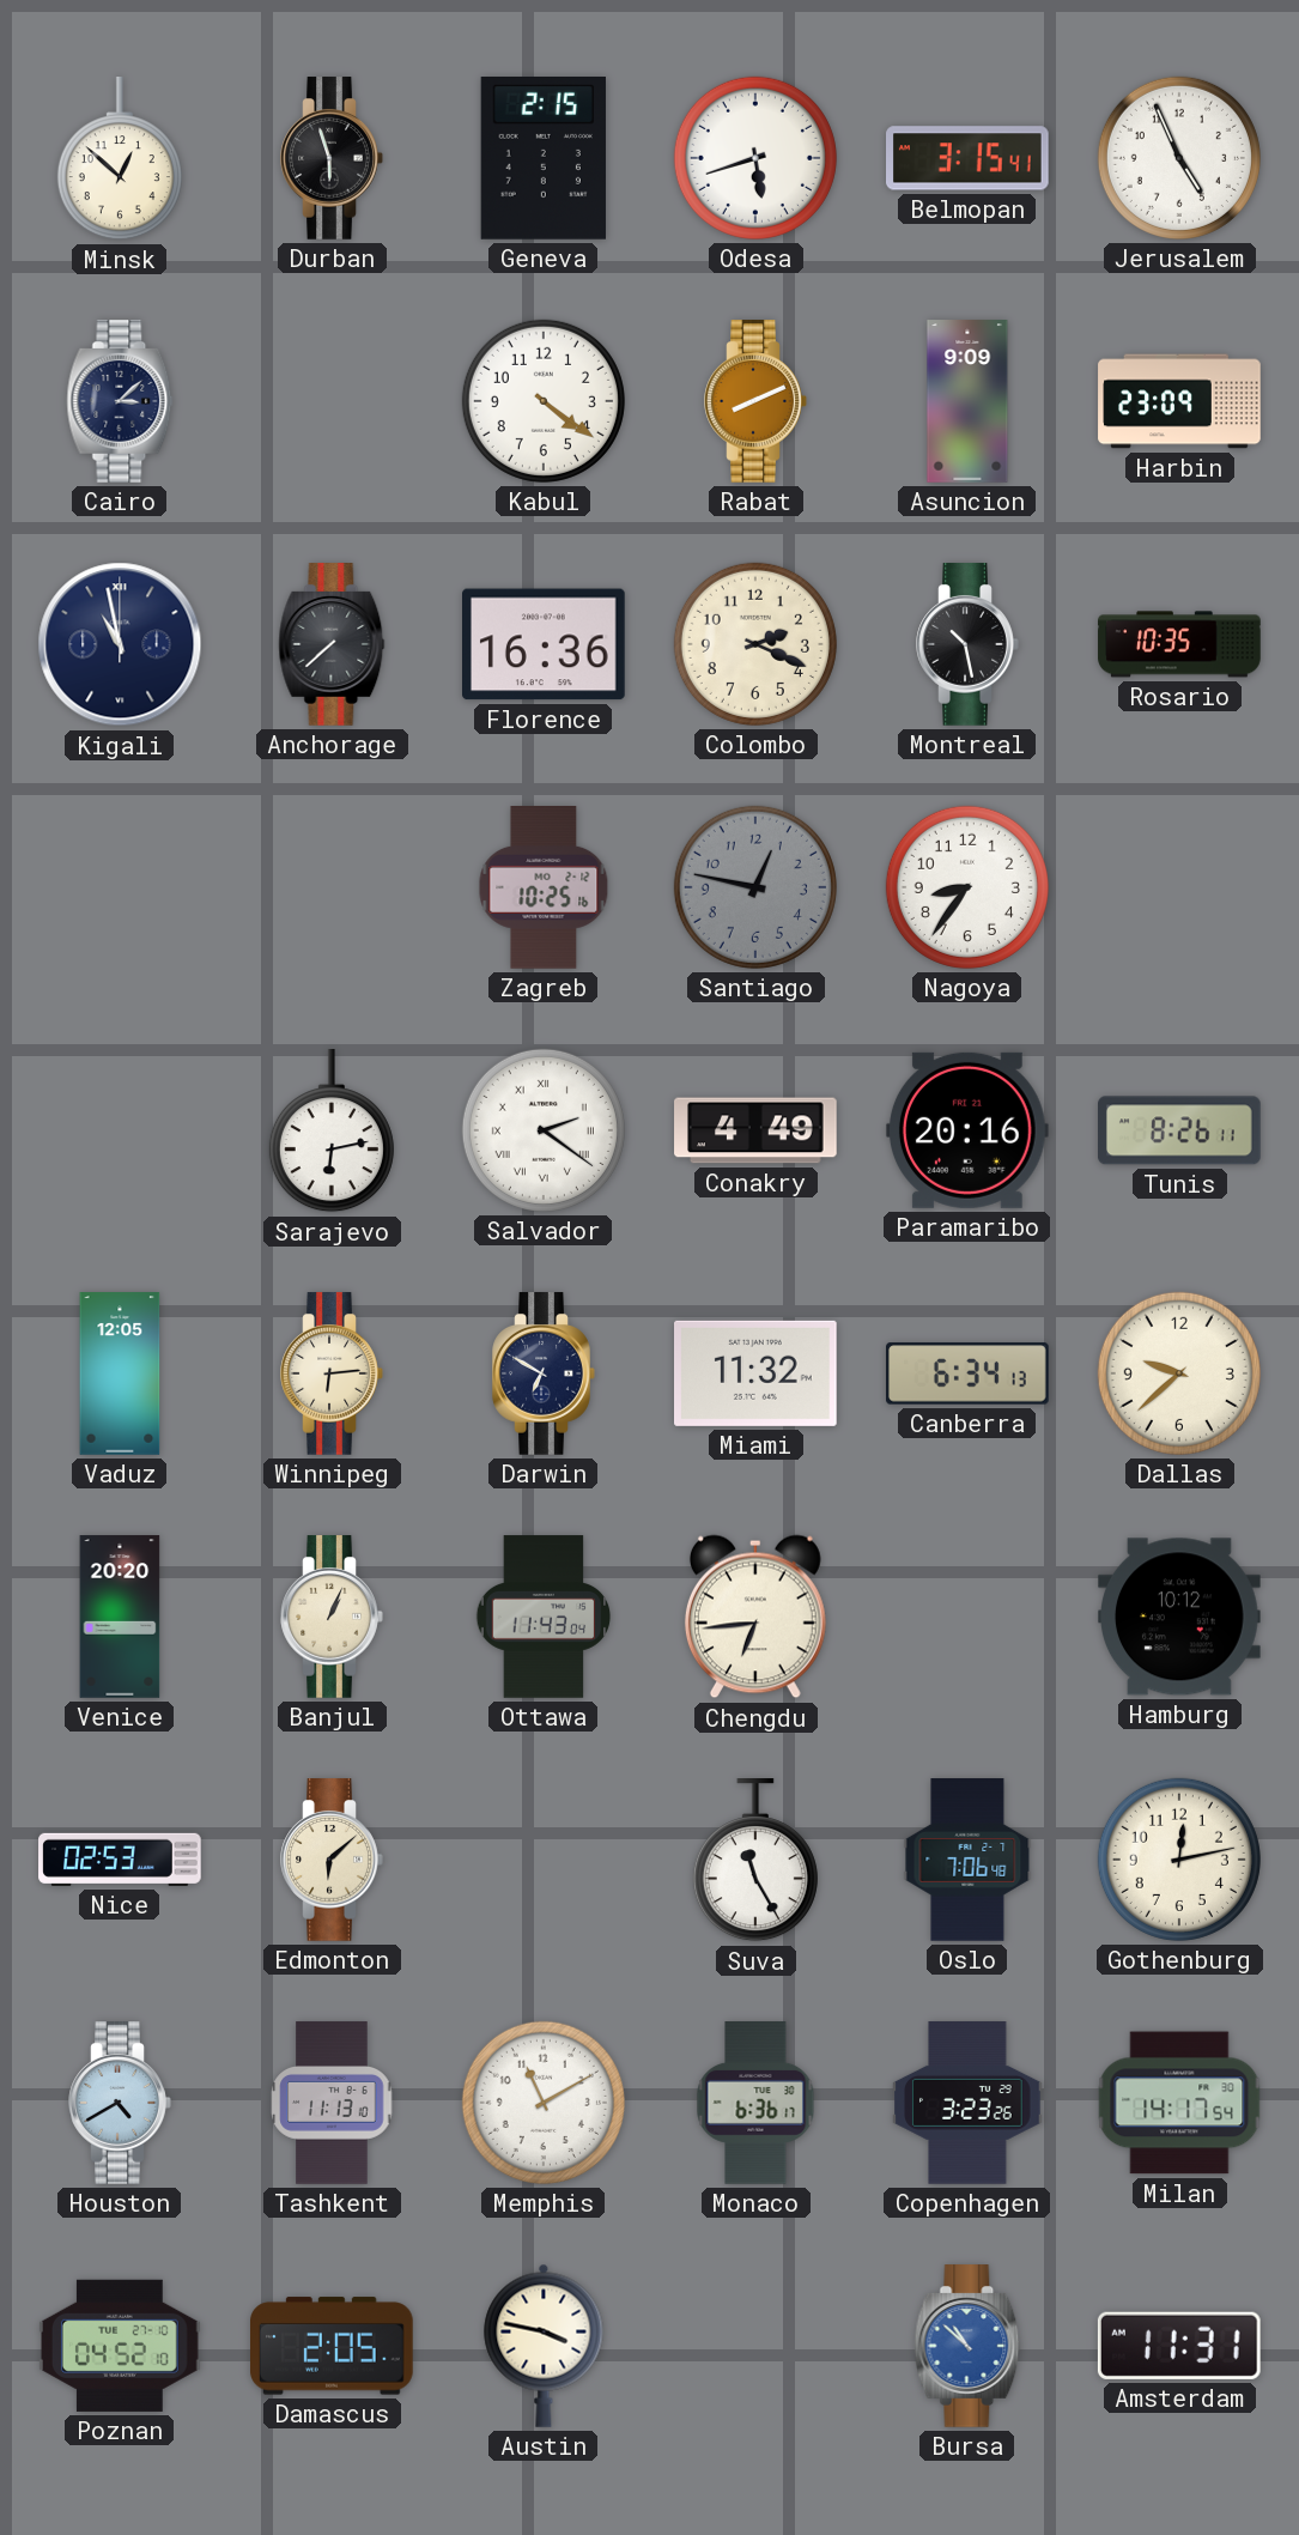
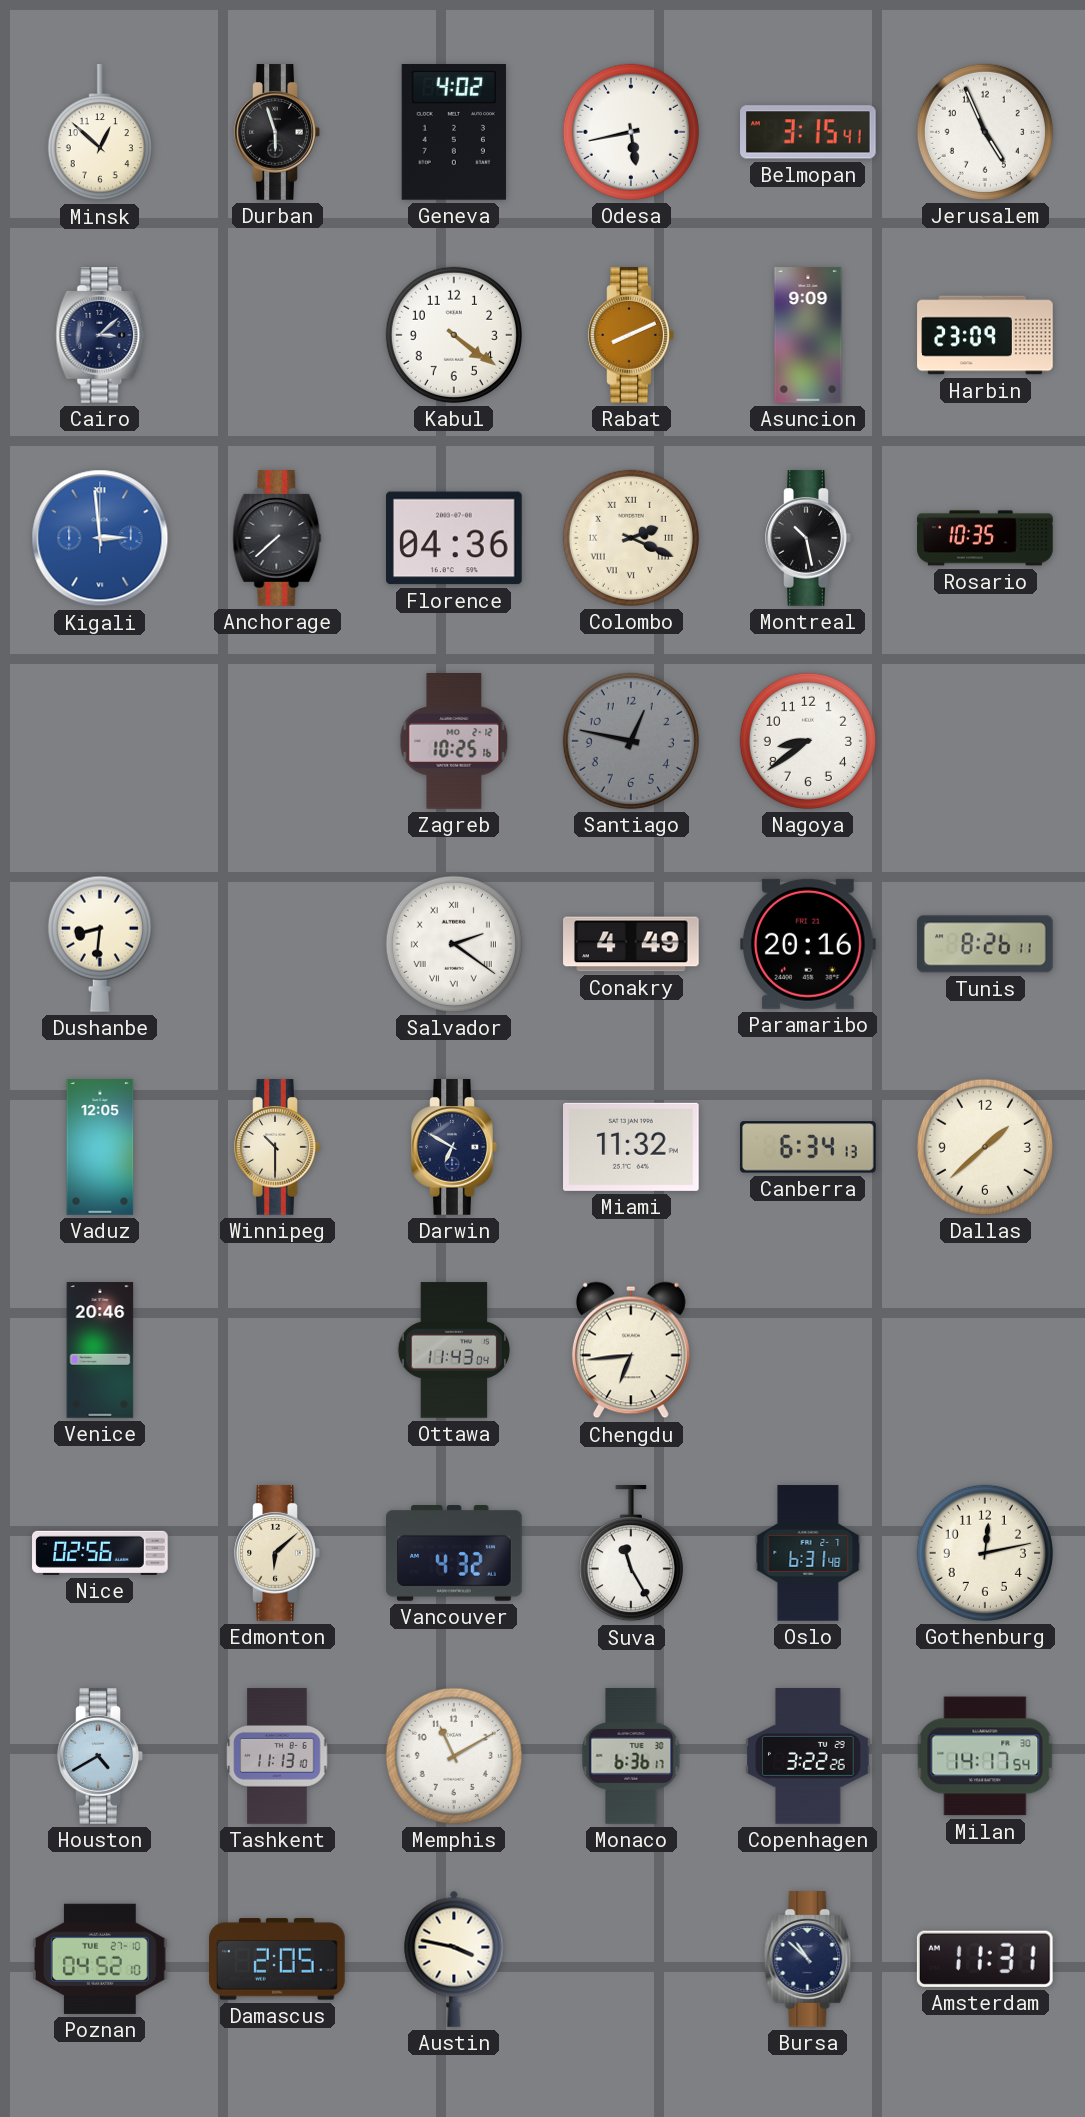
Geneva: 2:15 -> 4:02 (454, 133)
Odesa: 5:42 -> 5:43 (631, 132)
Kigali: 10:58 -> 2:59 (100, 538)
Kigali dial: navy -> blue (100, 538)
Florence: 16:36 -> 04:36 (455, 538)
Colombo numerals: Arabic -> Roman (631, 538)
Nagoya: 8:36 -> 8:39 (808, 741)
Dushanbe: none -> 8:31 (100, 944)
Sarajevo: 6:13 -> none (332, 1132)
Winnipeg: 6:14 -> 10:30 (277, 1147)
Dallas: 9:38 -> 1:38 (985, 1147)
Venice: 20:20 -> 20:46 (100, 1350)
Banjul: 1:04 -> none (332, 1617)
Hamburg: 10:12 -> none (1180, 1617)
Nice: 02:53 -> 02:56 (100, 1553)
Vancouver: none -> 4:32 (454, 1553)
Oslo: 7:06 -> 6:31 (808, 1553)
Copenhagen: 3:23 -> 3:22 (808, 1756)
Bursa dial: blue -> navy (808, 1959)
